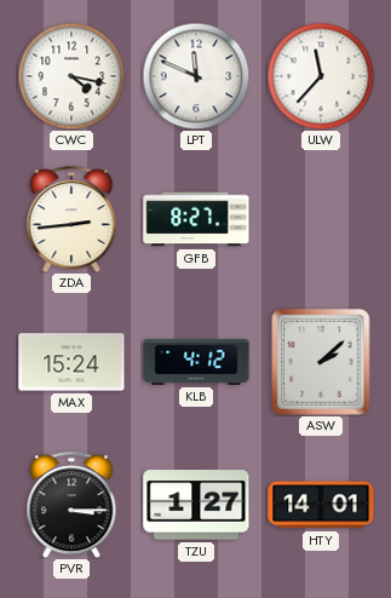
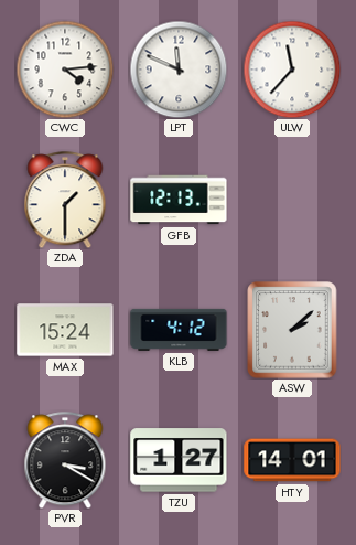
CWC: 4:17 -> 4:14 (65, 70)
ZDA: 2:44 -> 1:30 (65, 200)
GFB: 8:27 -> 12:13 (179, 200)
PVR: 3:15 -> 3:20 (65, 460)
